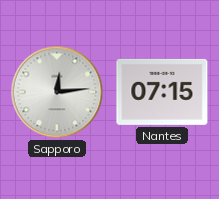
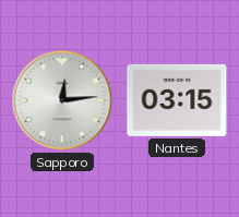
Nantes: 07:15 -> 03:15 (177, 100)
